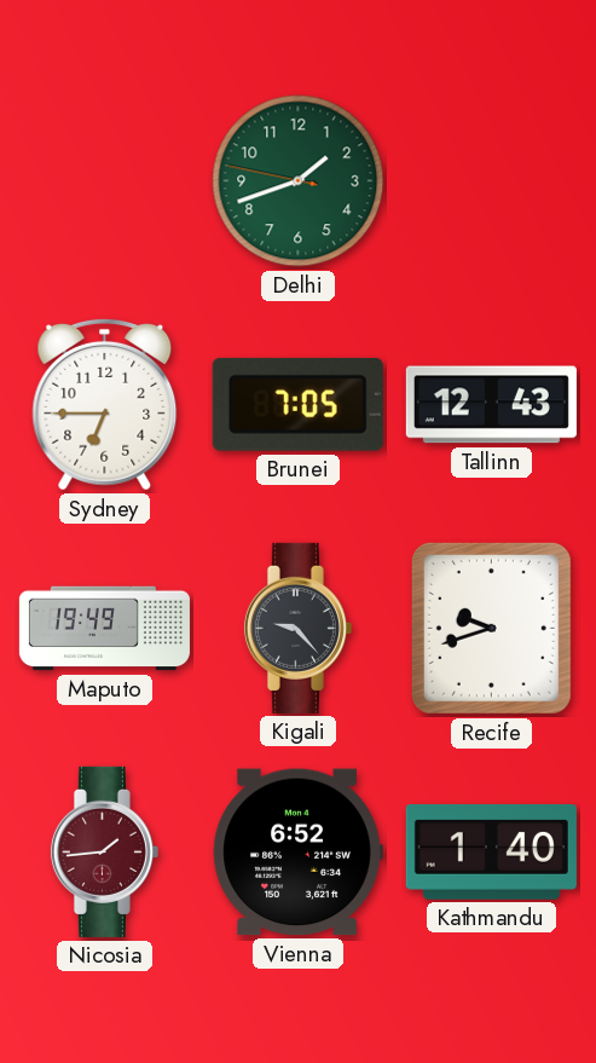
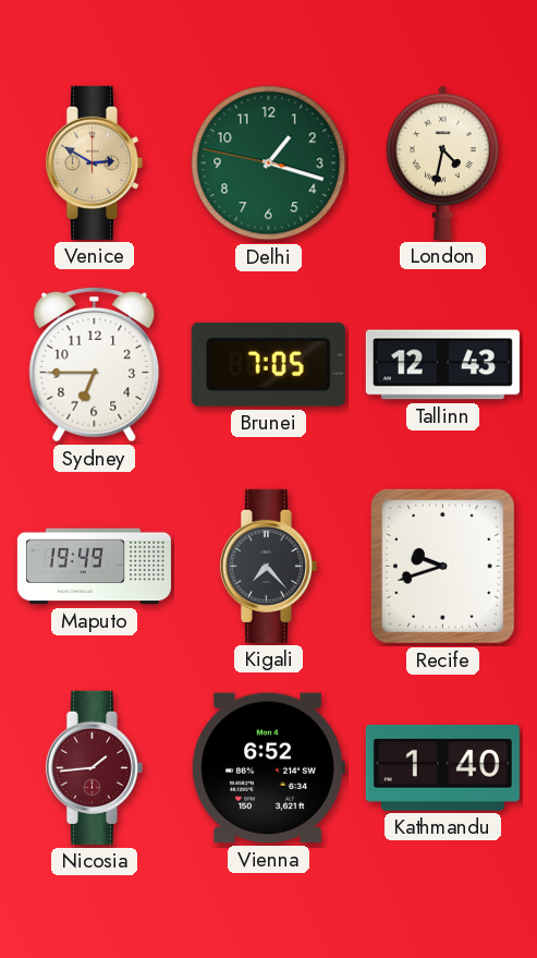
Venice: none -> 2:50 (94, 162)
Delhi: 1:41 -> 1:17 (269, 163)
London: none -> 4:32 (442, 162)
Kigali: 9:23 -> 7:23 (268, 566)
